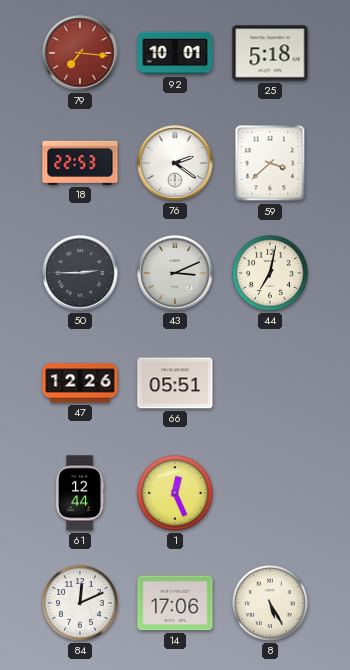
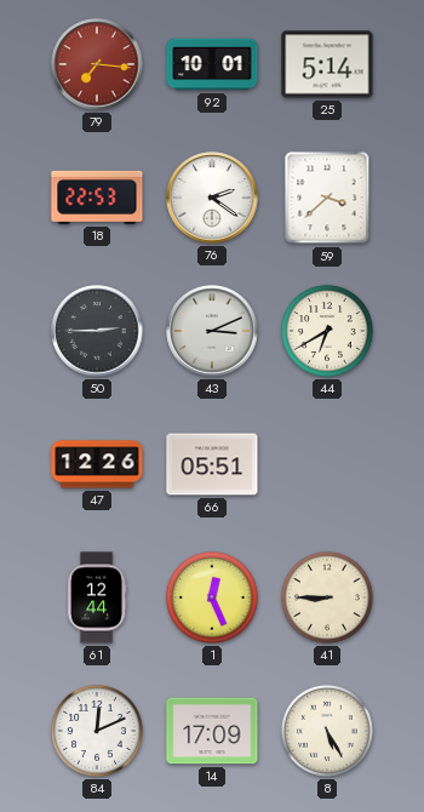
25: 5:18 -> 5:14 (327, 64)
44: 7:02 -> 6:40 (327, 331)
41: none -> 8:45 (327, 597)
14: 17:06 -> 17:09 (212, 731)
